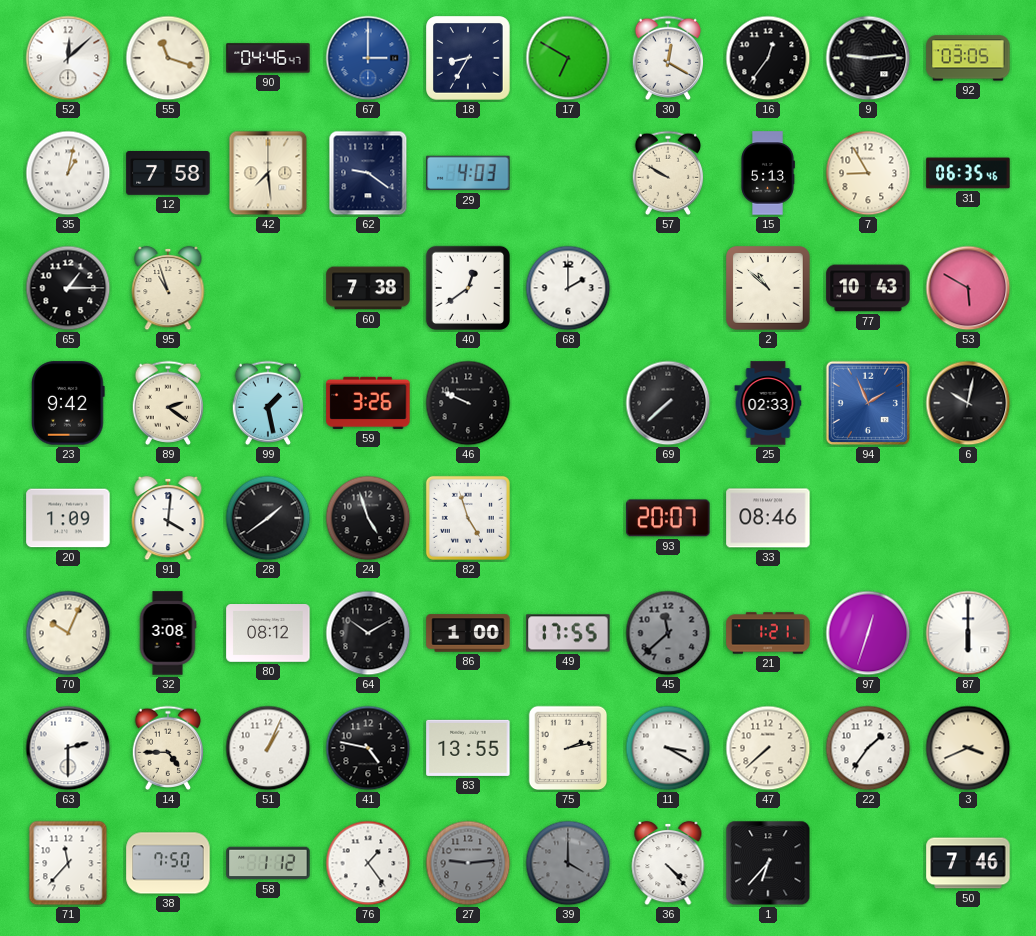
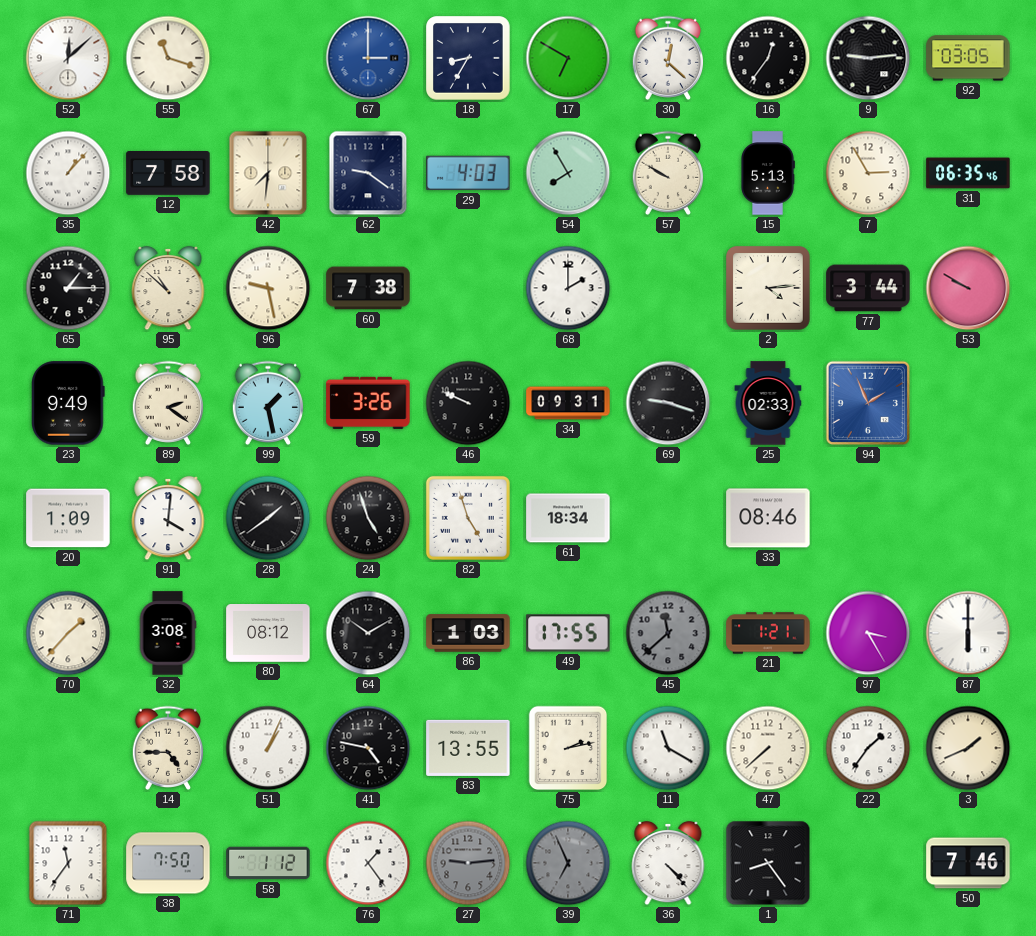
90: 04:46 -> none (268, 58)
30: 12:20 -> 12:22 (668, 58)
35: 1:02 -> 1:07 (68, 173)
42: 7:29 -> 7:31 (268, 173)
54: none -> 7:55 (568, 173)
7: 8:55 -> 2:55 (868, 173)
95: 10:57 -> 10:52 (168, 288)
96: none -> 9:28 (268, 288)
40: 12:39 -> none (468, 288)
2: 10:52 -> 4:14 (768, 288)
77: 10:43 -> 3:44 (868, 288)
53: 5:50 -> 9:50 (968, 288)
23: 9:42 -> 9:49 (68, 403)
34: none -> 09:31 (568, 403)
69: 7:38 -> 9:18 (668, 403)
6: 10:02 -> none (968, 403)
61: none -> 18:34 (568, 518)
93: 20:07 -> none (668, 518)
70: 10:04 -> 1:37 (68, 633)
86: 1:00 -> 1:03 (468, 633)
97: 12:33 -> 3:25 (868, 633)
63: 2:30 -> none (68, 748)
11: 3:20 -> 11:20 (668, 748)
3: 3:41 -> 1:41 (968, 748)
71: 11:37 -> 11:36 (68, 863)
39: 4:00 -> 6:56 (568, 863)
1: 6:37 -> 8:24 (768, 863)
